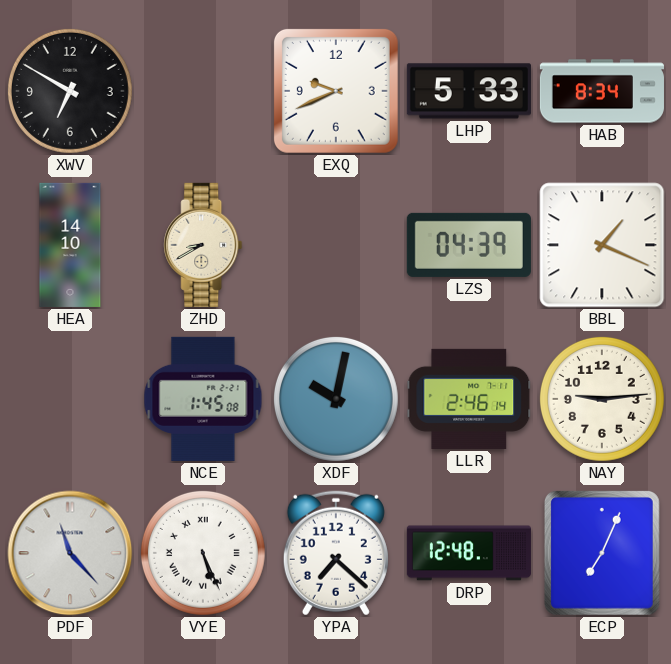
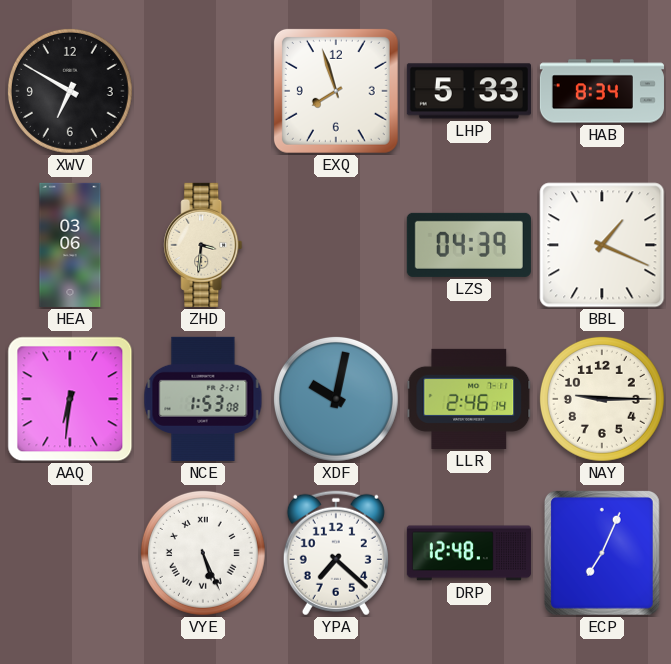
EXQ: 9:41 -> 7:57 (336, 91)
HEA: 14:10 -> 03:06 (70, 245)
ZHD: 8:40 -> 3:31 (203, 245)
AAQ: none -> 6:31 (70, 399)
NCE: 1:45 -> 1:53 (203, 399)
NAY: 9:14 -> 9:15 (602, 399)
PDF: 11:23 -> none (70, 553)
